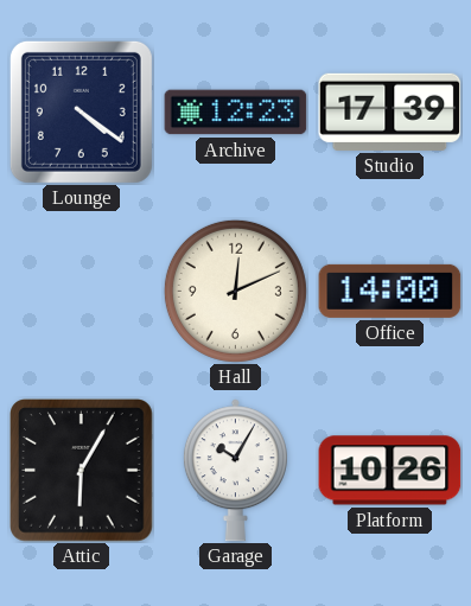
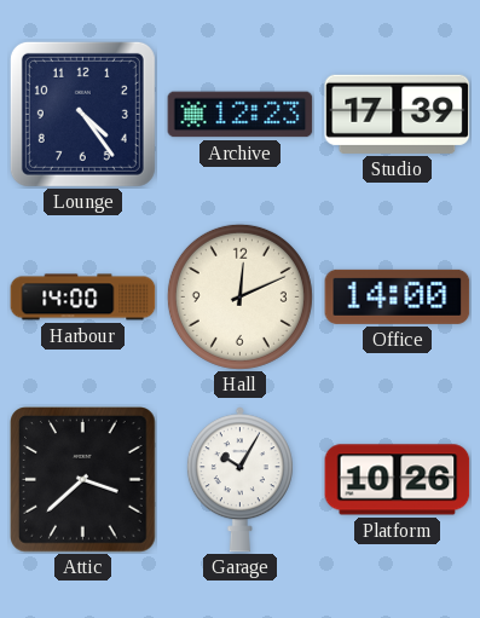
Lounge: 4:21 -> 4:24 (82, 114)
Harbour: none -> 14:00 (83, 298)
Attic: 6:05 -> 3:38 (83, 480)
